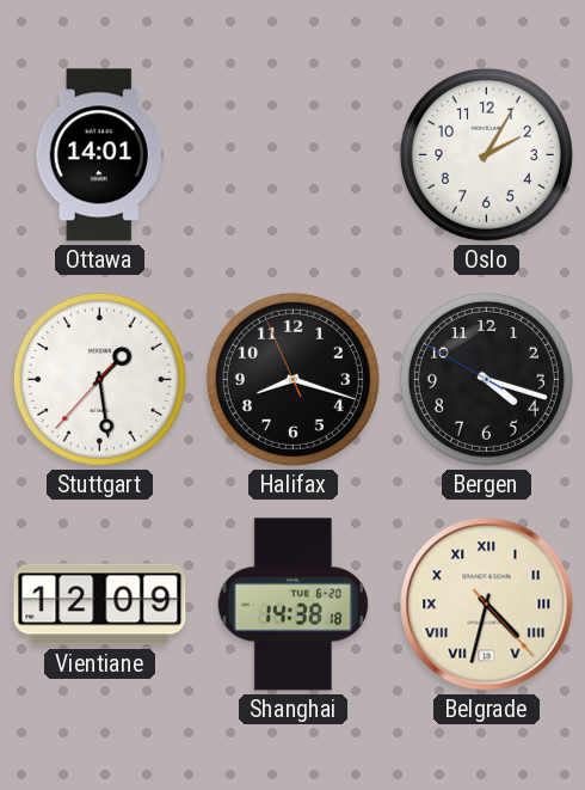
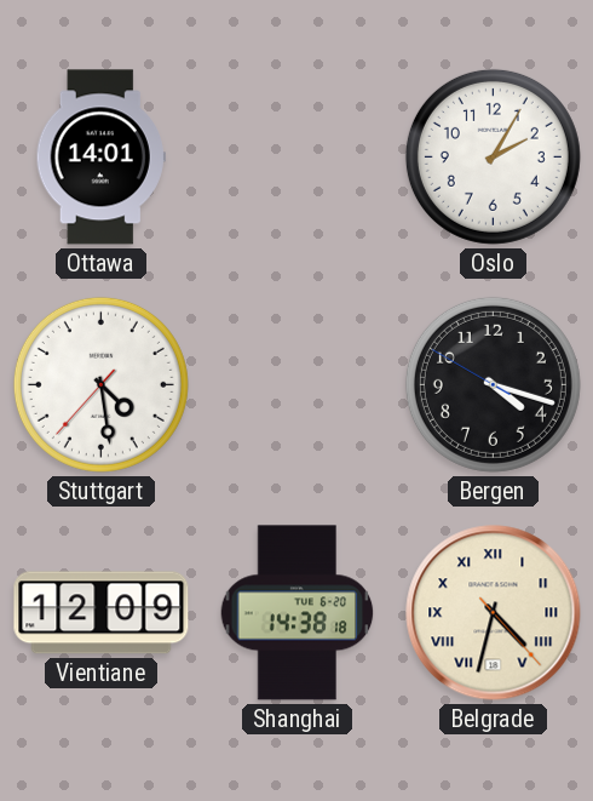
Stuttgart: 1:28 -> 4:28 (100, 384)
Halifax: 8:17 -> none (292, 379)
